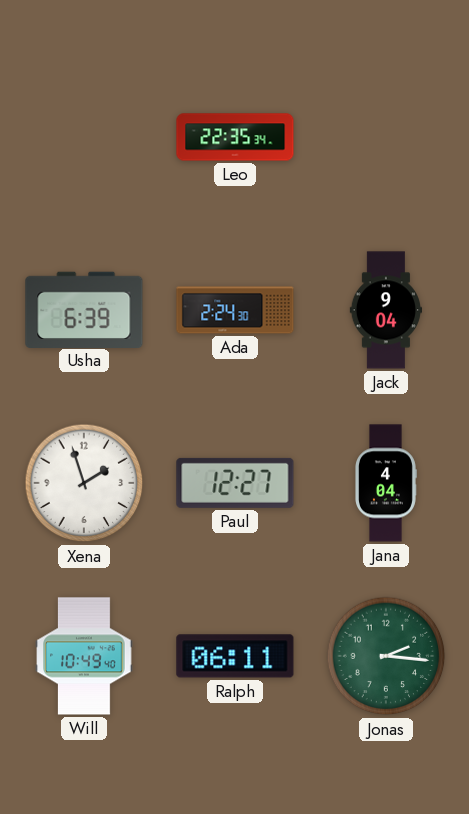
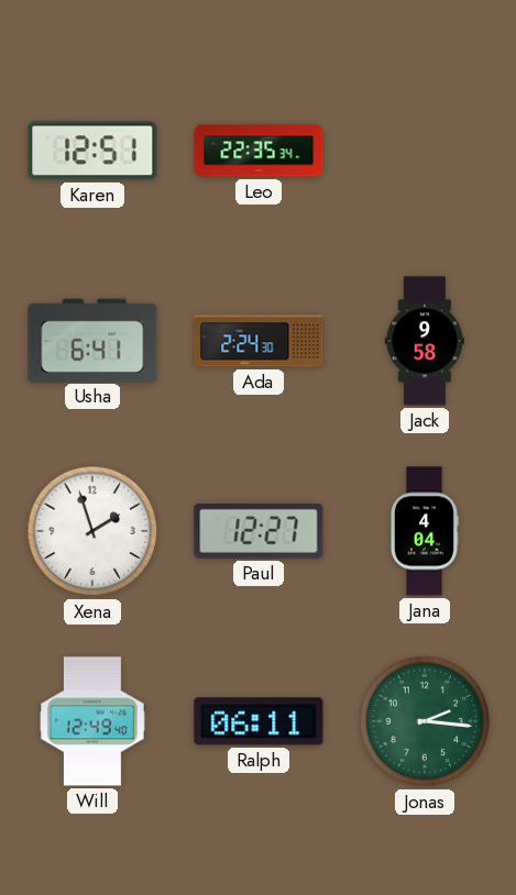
Karen: none -> 12:51 (92, 151)
Usha: 6:39 -> 6:41 (92, 340)
Jack: 9:04 -> 9:58 (424, 341)
Will: 10:49 -> 12:49 (92, 721)
